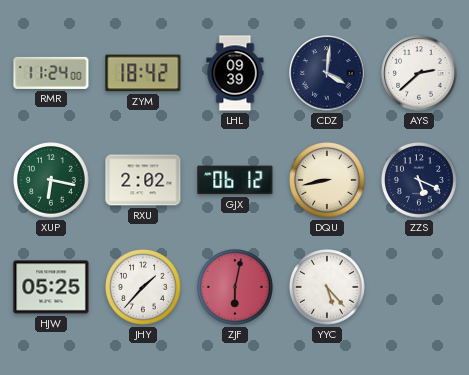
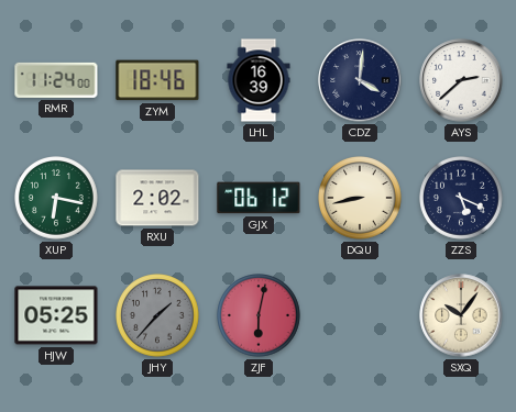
ZYM: 18:42 -> 18:46 (157, 80)
LHL: 09:39 -> 16:39 (259, 80)
JHY dial: white -> grey (158, 316)
YYC: 5:23 -> none (328, 288)
SXQ: none -> 10:06 (461, 315)
